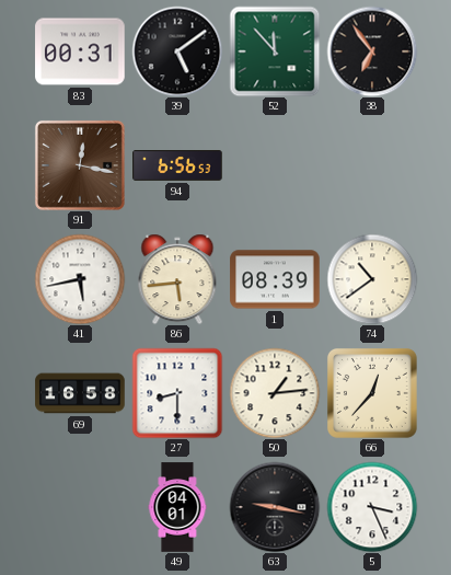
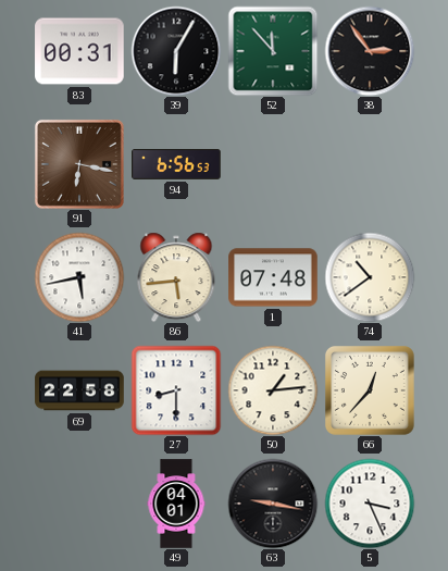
39: 5:09 -> 6:05 (176, 51)
38: 6:54 -> 2:54 (370, 51)
91: 12:17 -> 6:17 (79, 164)
1: 08:39 -> 07:48 (273, 277)
69: 16:58 -> 22:58 (79, 390)
